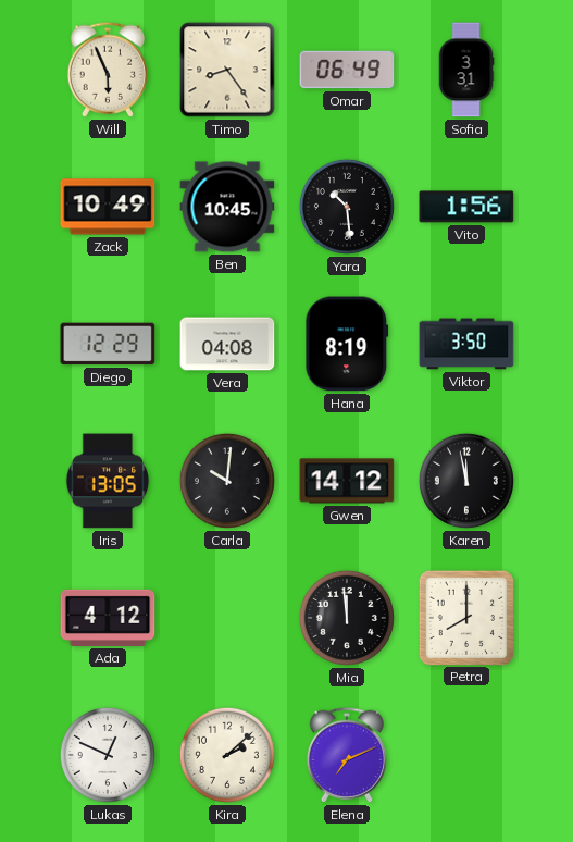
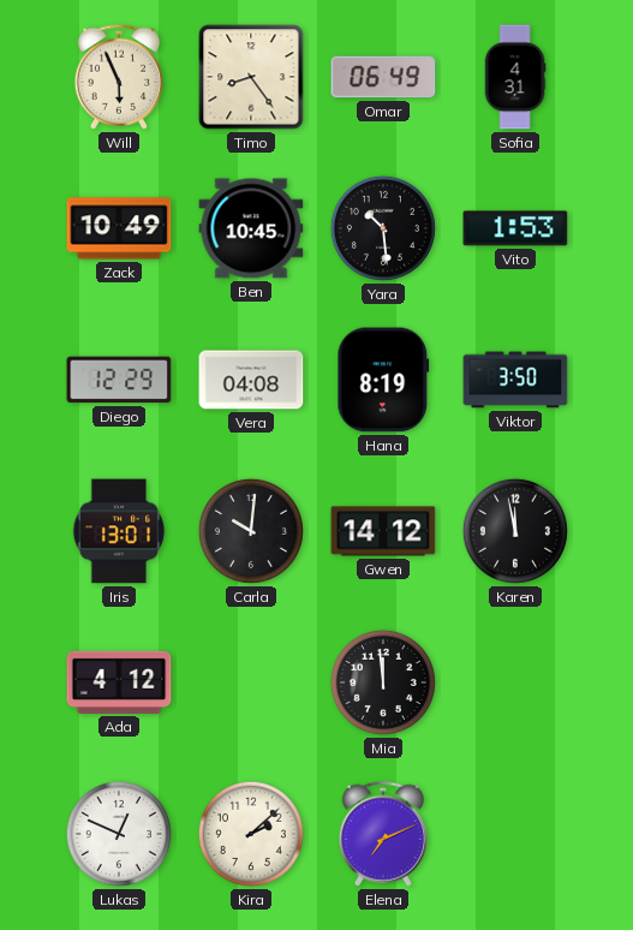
Sofia: 3:31 -> 4:31 (515, 77)
Vito: 1:56 -> 1:53 (515, 228)
Iris: 13:05 -> 13:01 (119, 531)
Petra: 8:00 -> none (465, 617)
